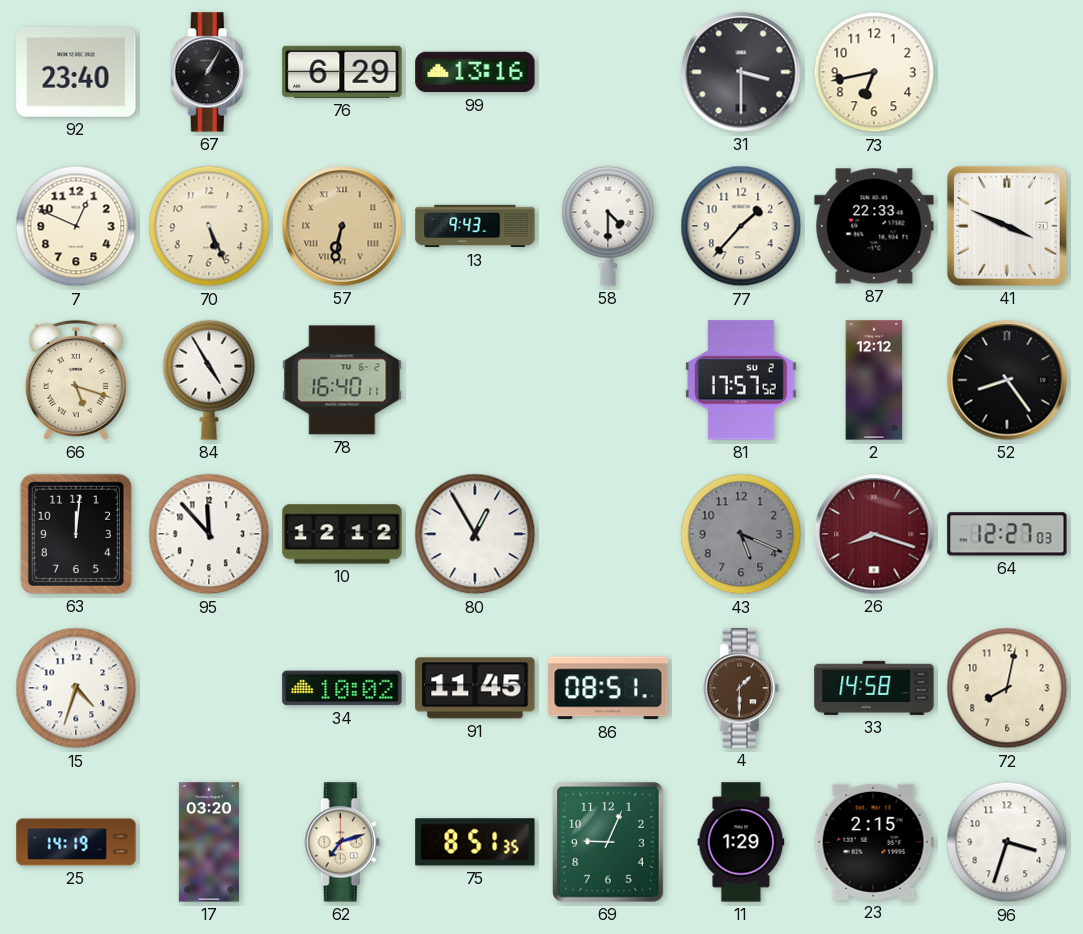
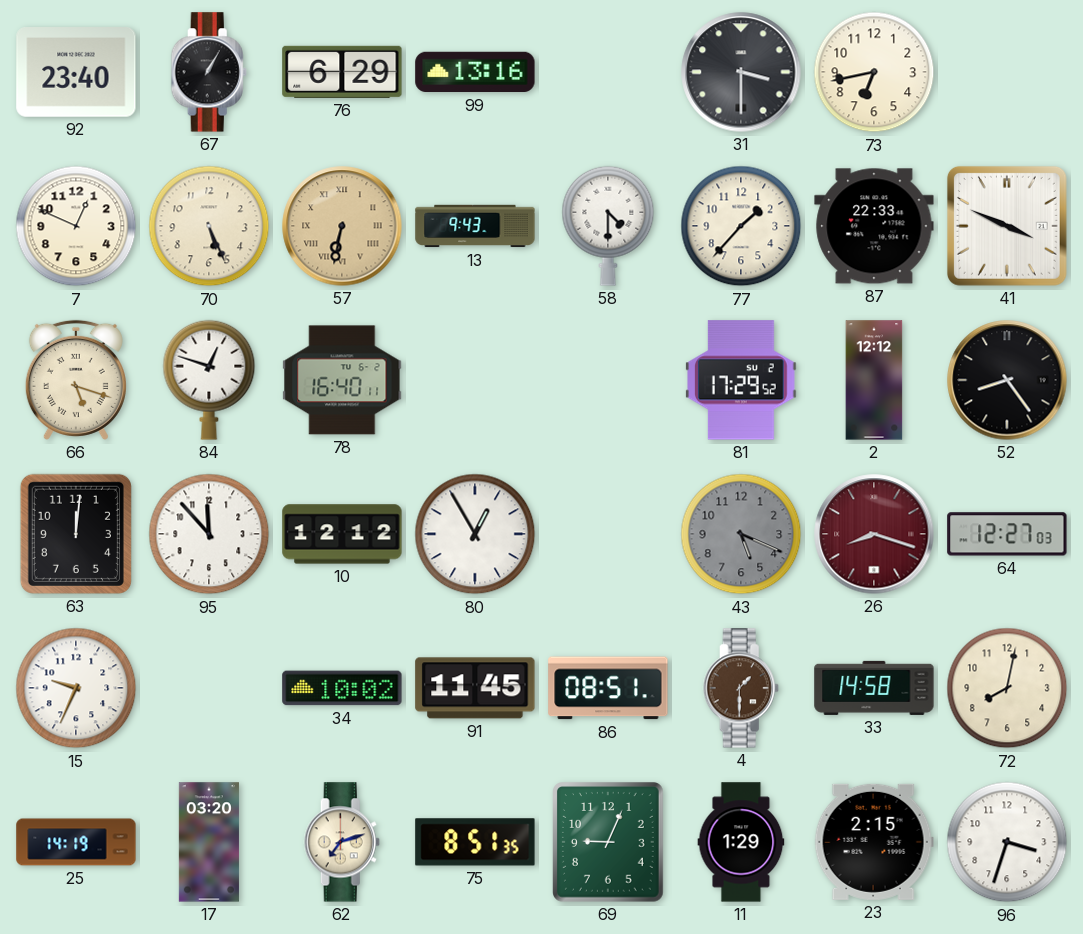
84: 4:55 -> 12:48 (209, 380)
81: 17:57 -> 17:29 (742, 380)
15: 4:33 -> 9:34 (76, 688)
